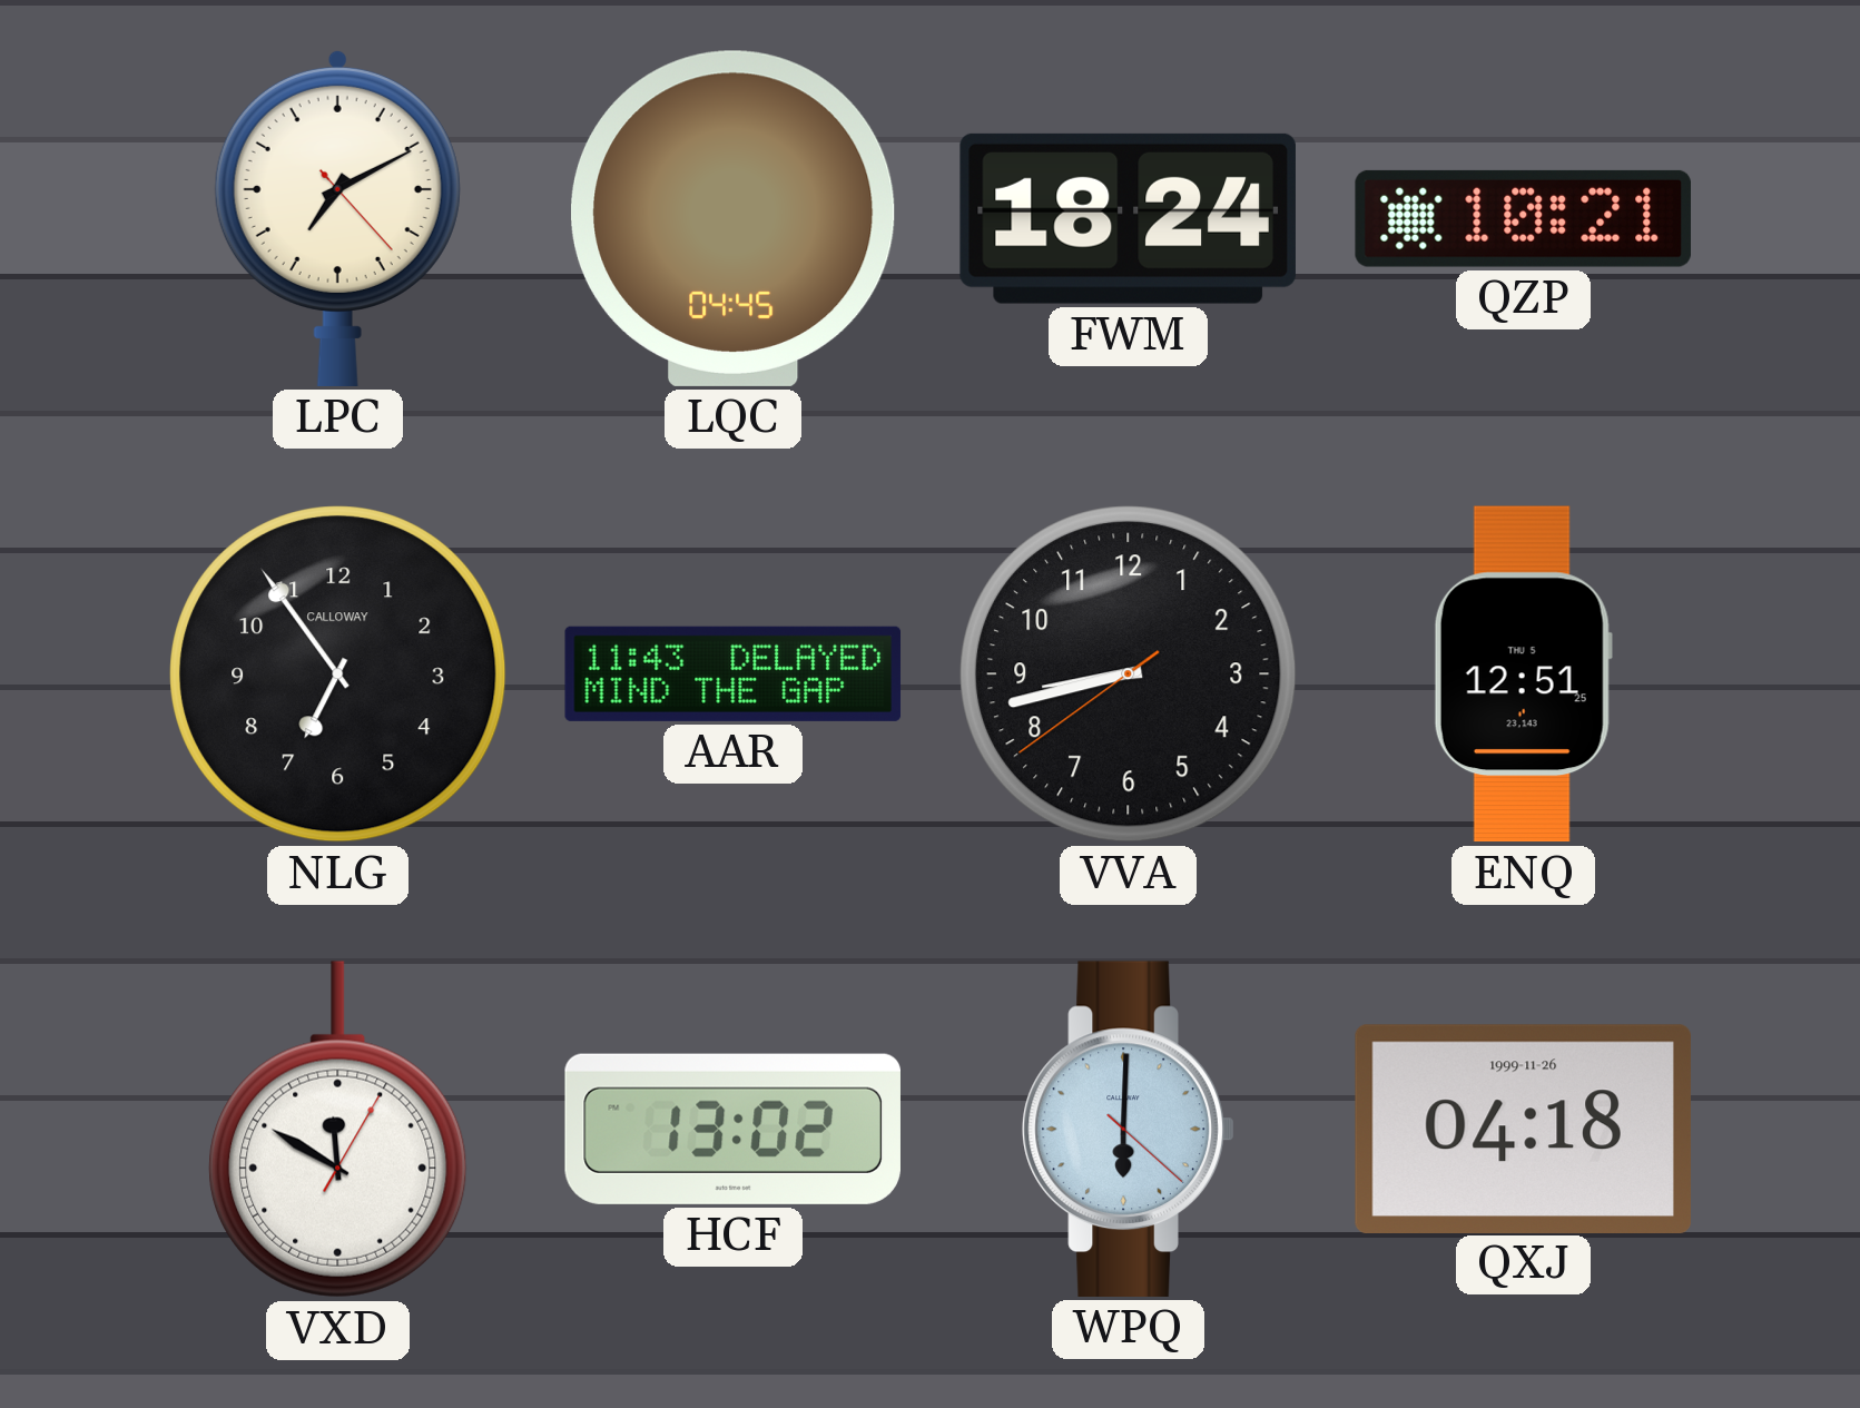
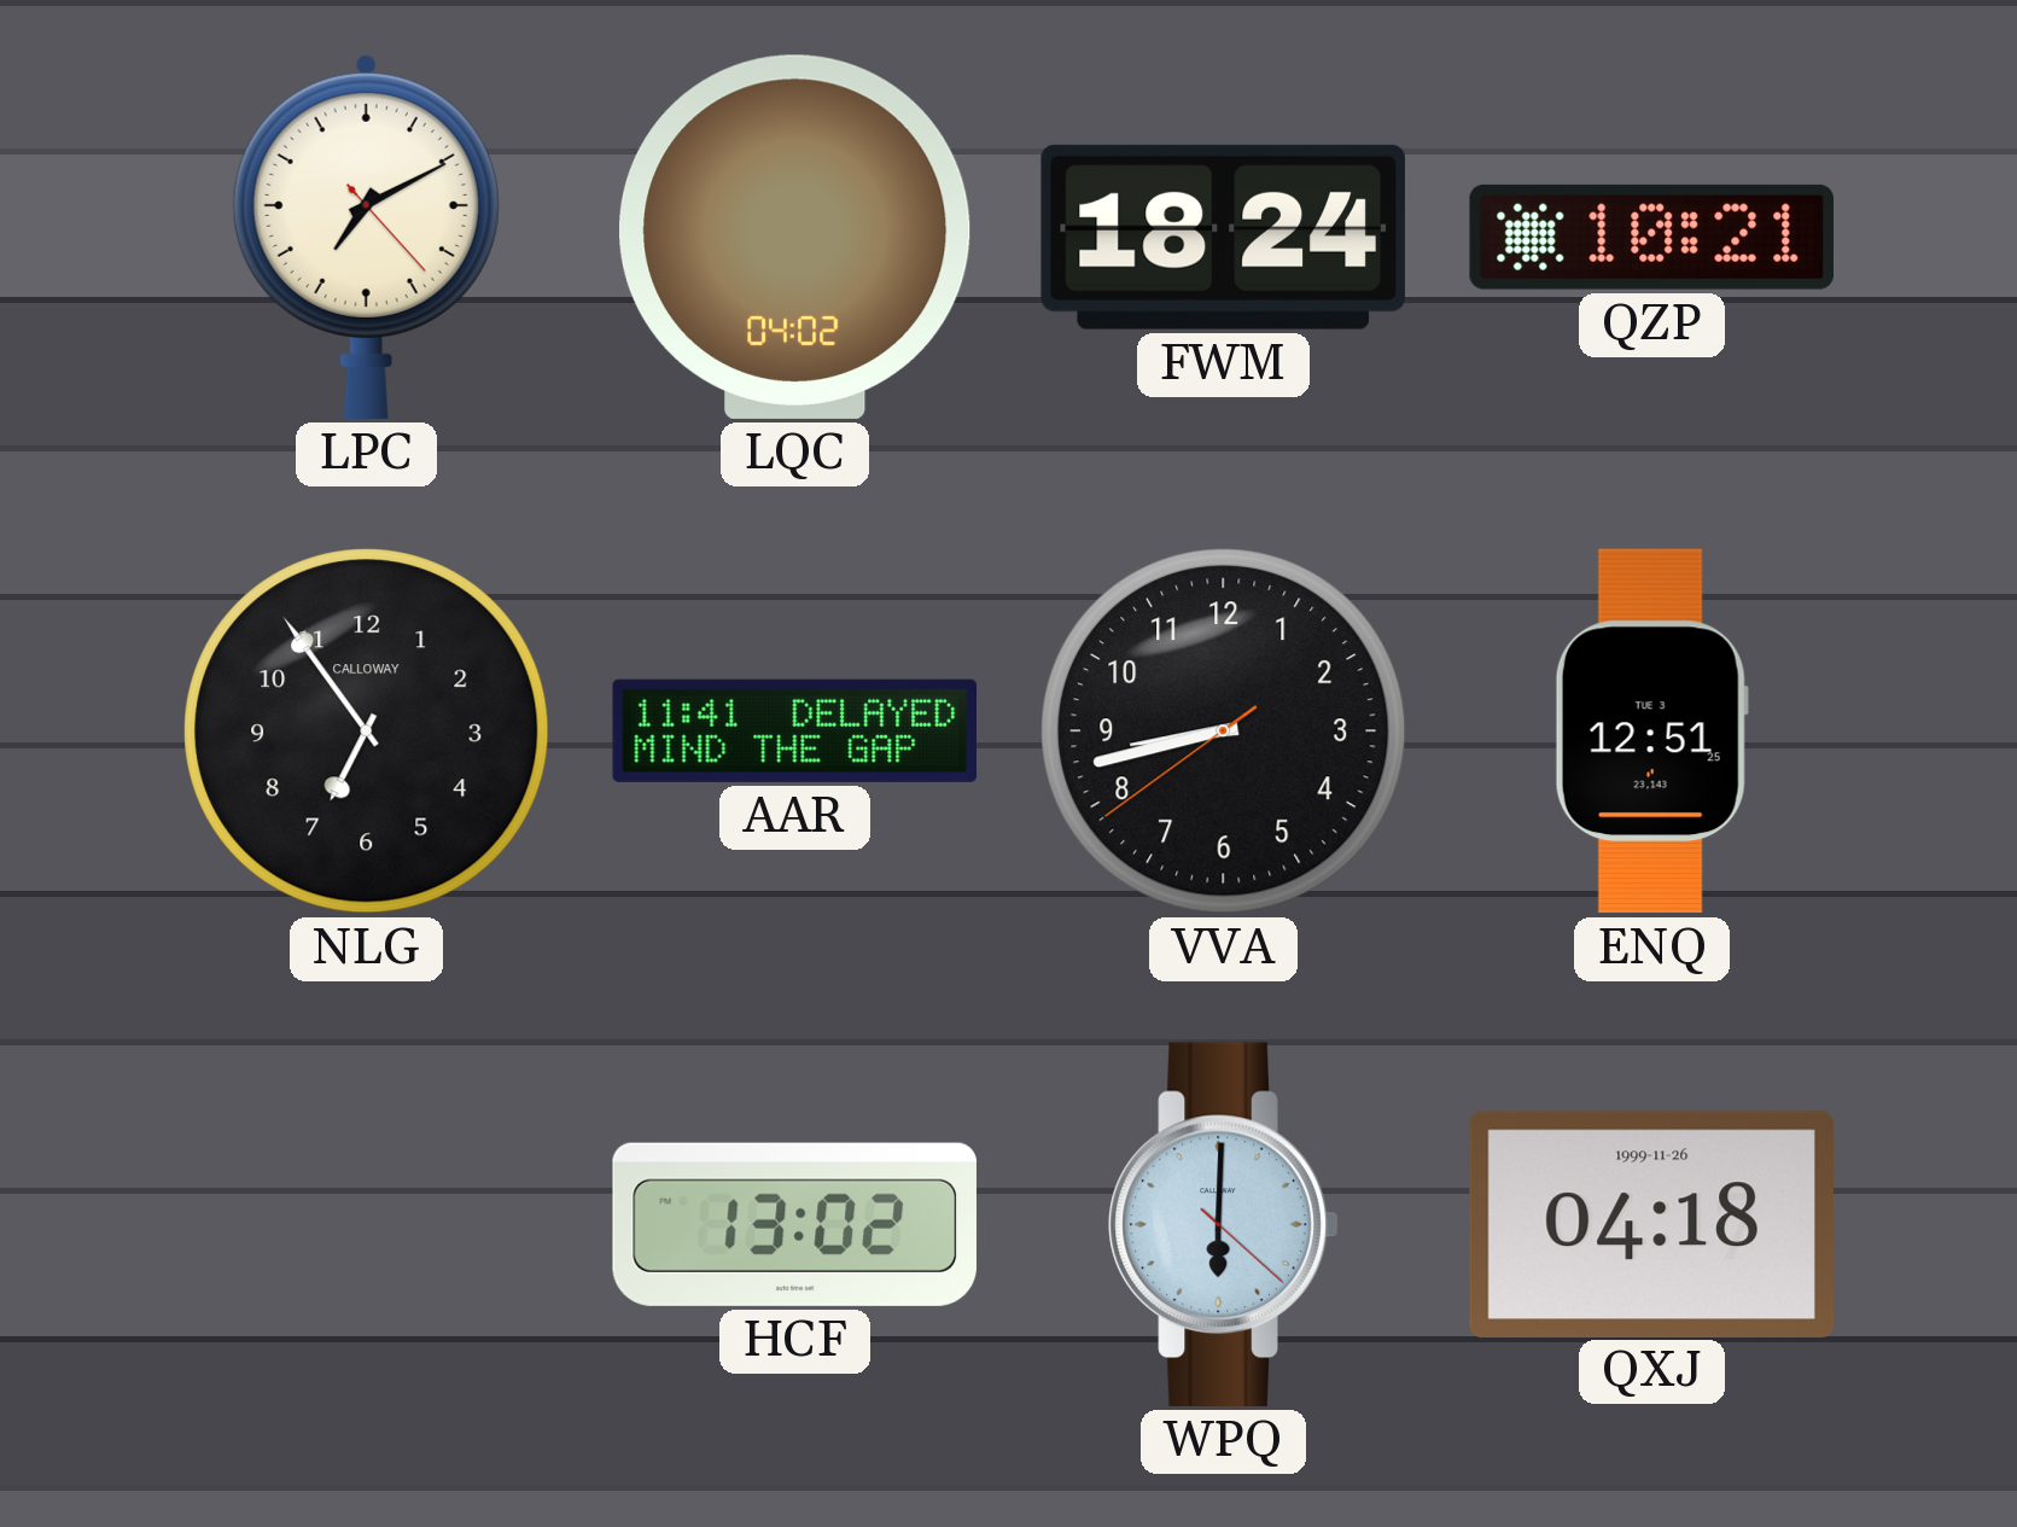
LQC: 04:45 -> 04:02 (795, 237)
AAR: 11:43 -> 11:41 (795, 730)
ENQ date: THU 5 -> TUE 3 (1651, 732)
VXD: 11:50 -> none (338, 1130)
